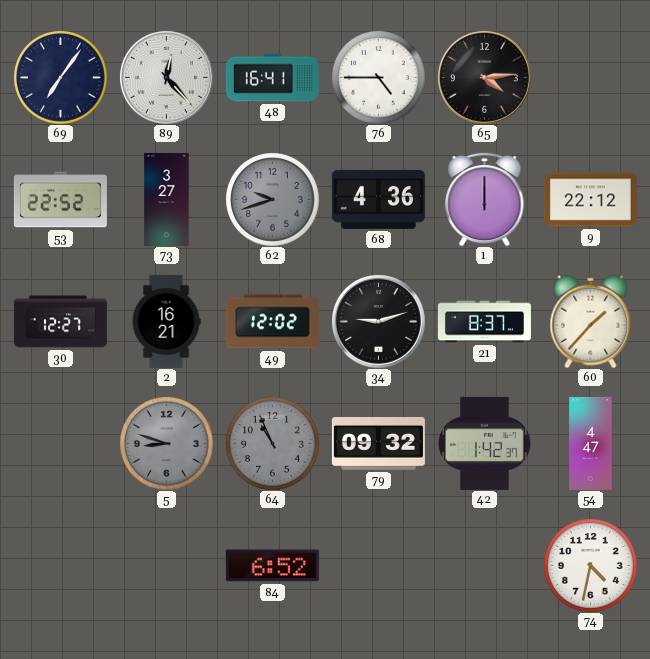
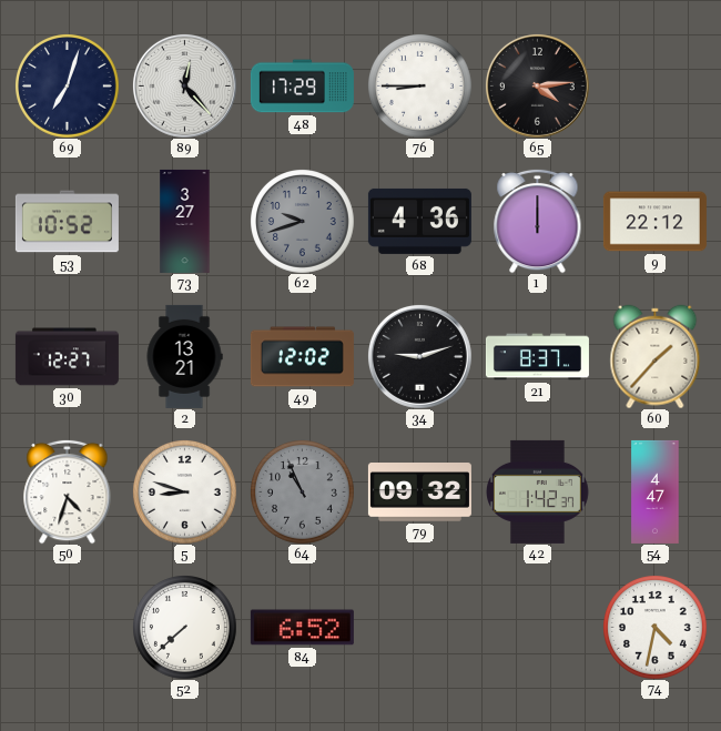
69: 7:06 -> 7:03 (68, 87)
48: 16:41 -> 17:29 (302, 87)
76: 4:45 -> 8:45 (420, 87)
53: 22:52 -> 10:52 (67, 222)
2: 16:21 -> 13:21 (184, 356)
50: none -> 4:33 (68, 491)
5 dial: grey -> white (185, 493)
52: none -> 7:38 (185, 628)
